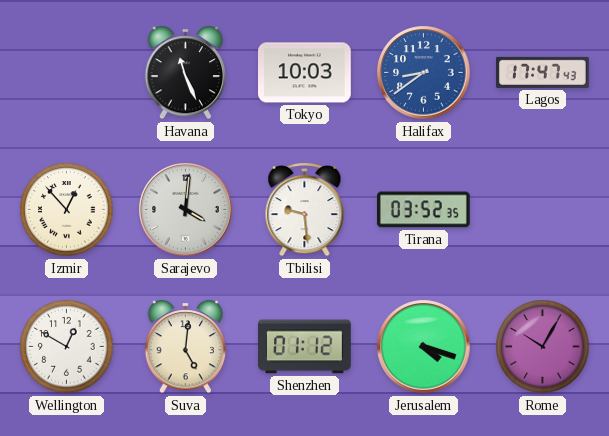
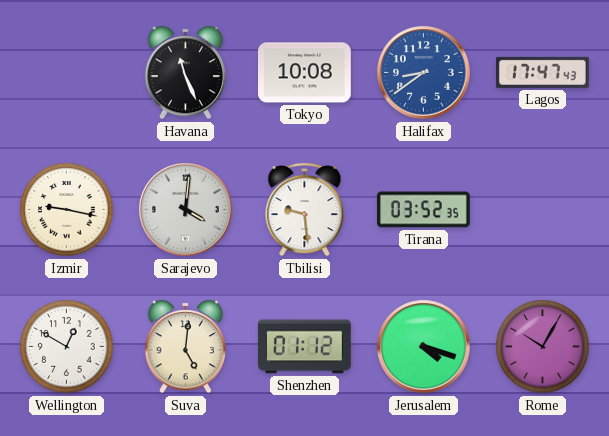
Tokyo: 10:03 -> 10:08 (305, 73)
Izmir: 12:53 -> 9:17 (67, 210)
